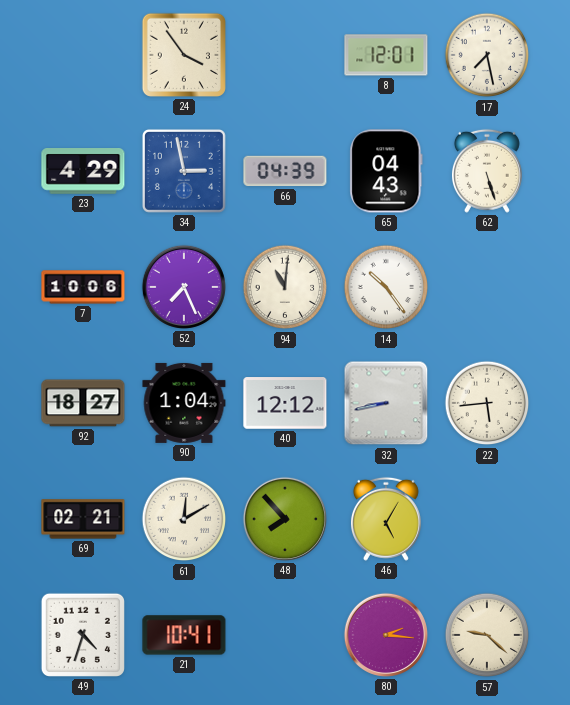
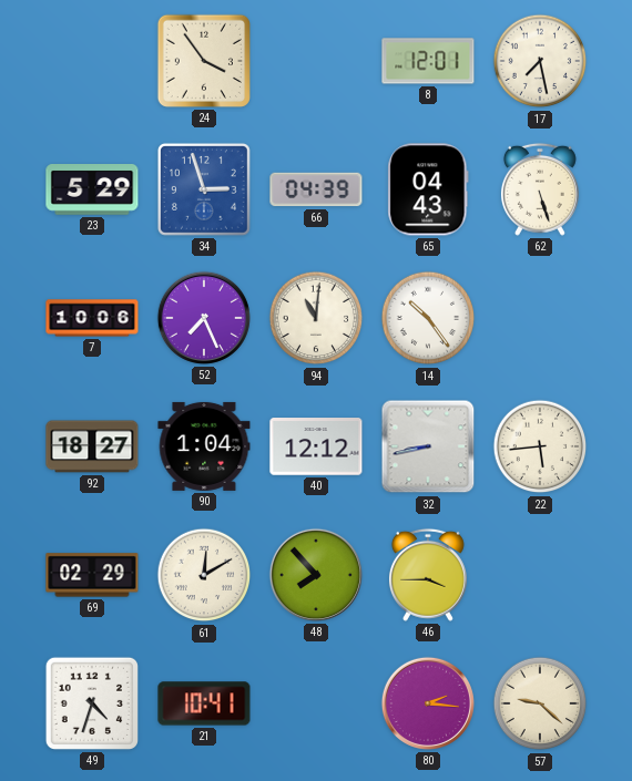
23: 4:29 -> 5:29 (92, 191)
34: 2:58 -> 2:57 (204, 189)
69: 02:21 -> 02:29 (92, 575)
46: 5:05 -> 3:45 (428, 575)
